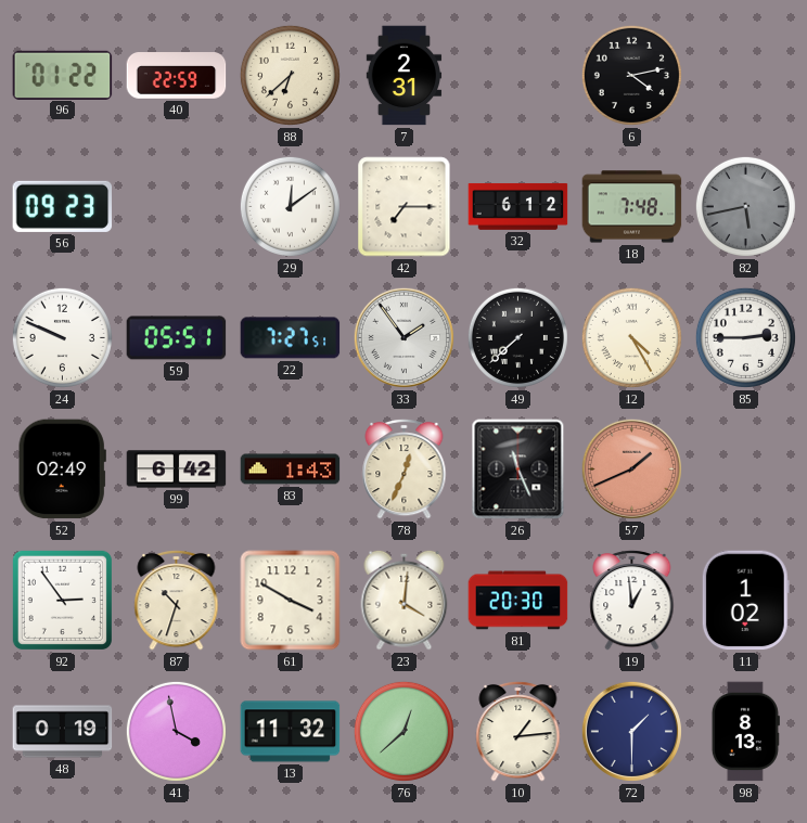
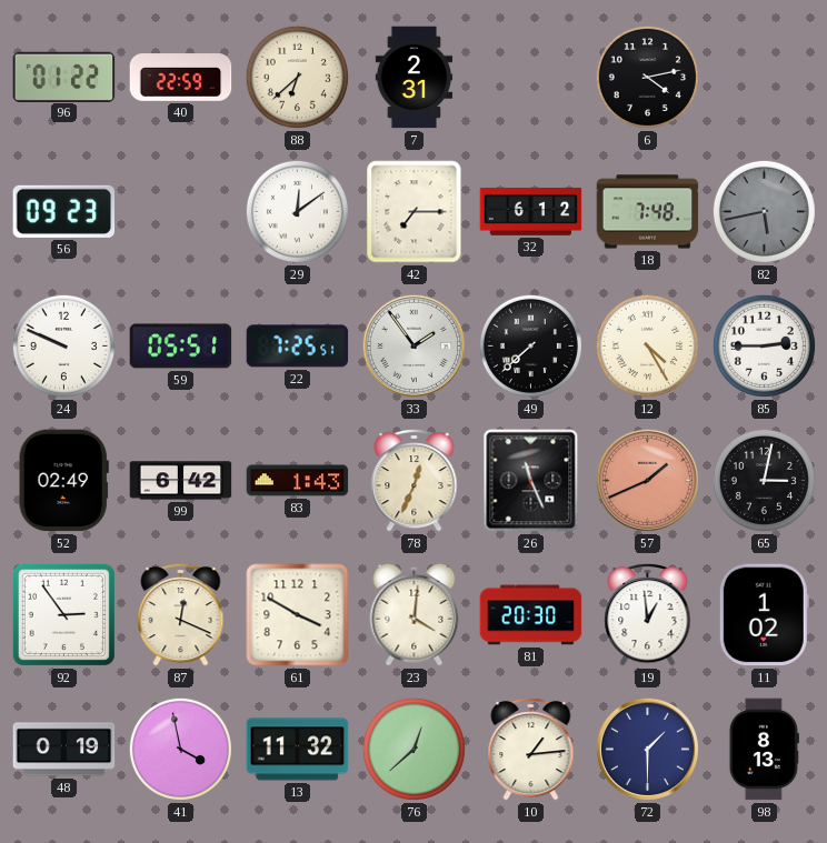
22: 7:27 -> 7:25 (298, 347)
65: none -> 3:02 (764, 480)
87: 10:33 -> 12:19 (181, 614)
